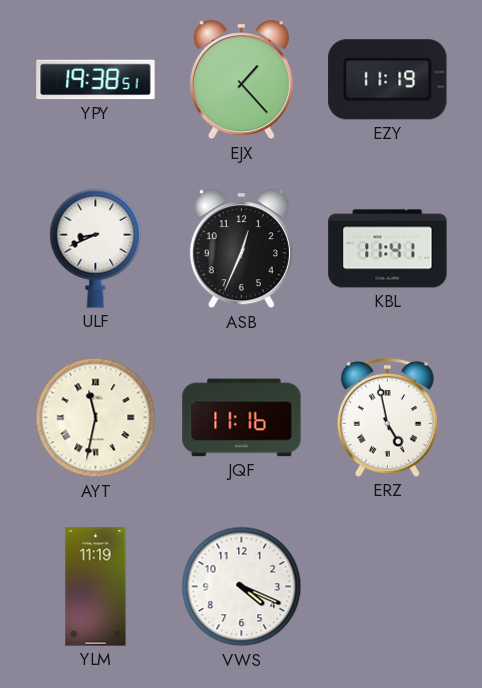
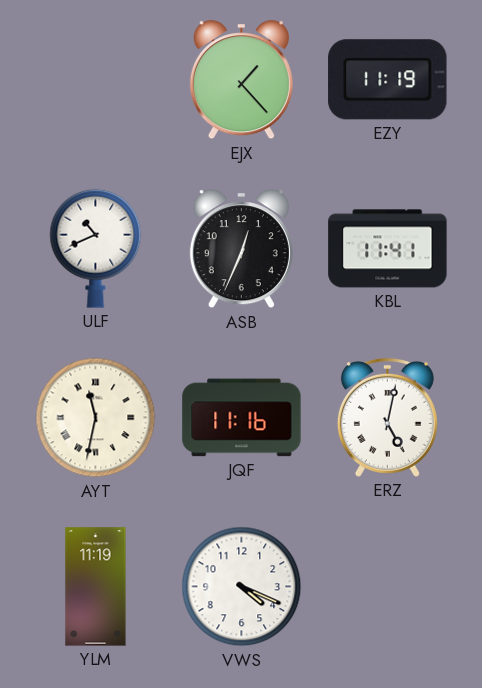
YPY: 19:38 -> none (96, 80)
ULF: 8:41 -> 10:41 (96, 248)
ERZ: 4:58 -> 5:02 (387, 417)
